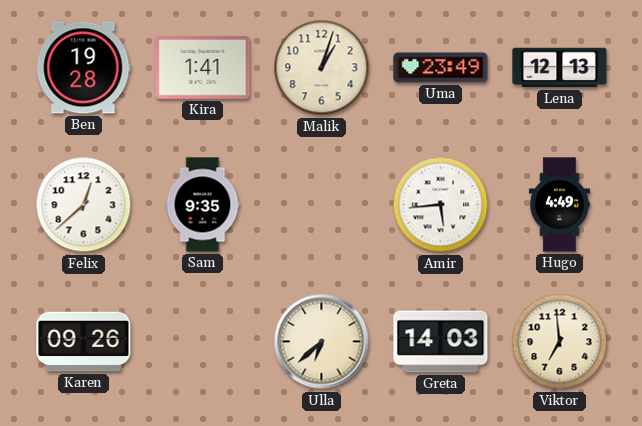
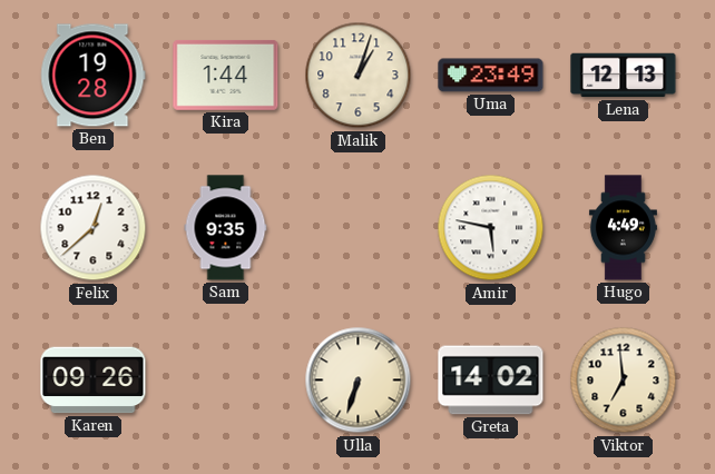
Kira: 1:41 -> 1:44 (226, 75)
Amir: 5:44 -> 5:47 (491, 228)
Ulla: 6:38 -> 6:33 (359, 381)
Greta: 14:03 -> 14:02 (491, 381)
